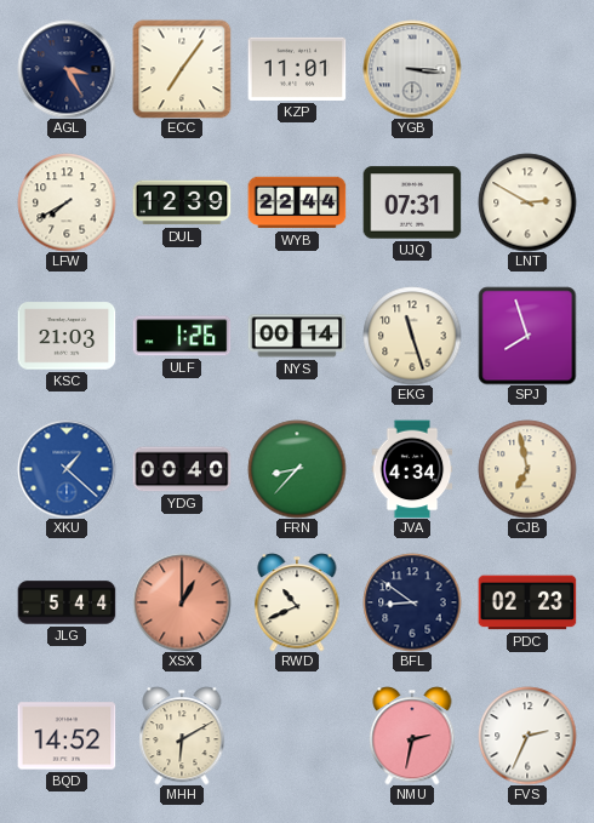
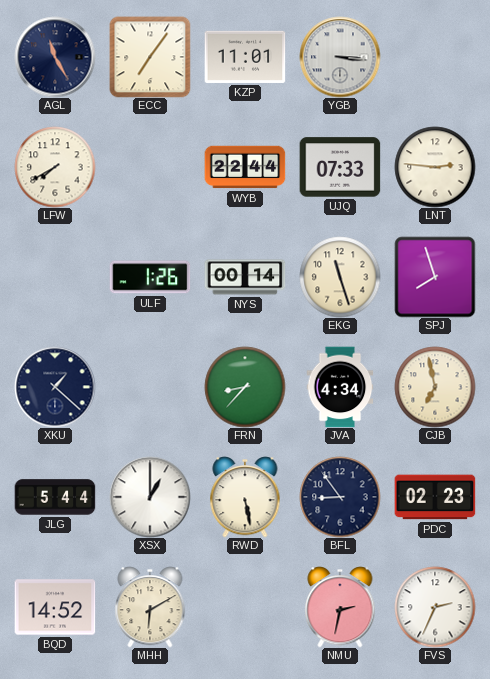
AGL: 3:25 -> 11:25 (55, 57)
DUL: 12:39 -> none (182, 202)
UJQ: 07:31 -> 07:33 (340, 167)
LNT: 2:50 -> 2:46 (435, 167)
KSC: 21:03 -> none (67, 336)
XKU dial: blue -> navy (55, 387)
YDG: 00:40 -> none (182, 469)
XSX dial: salmon -> white (150, 497)
RWD: 10:41 -> 5:28 (245, 497)
BFL: 8:51 -> 8:54 (340, 497)
